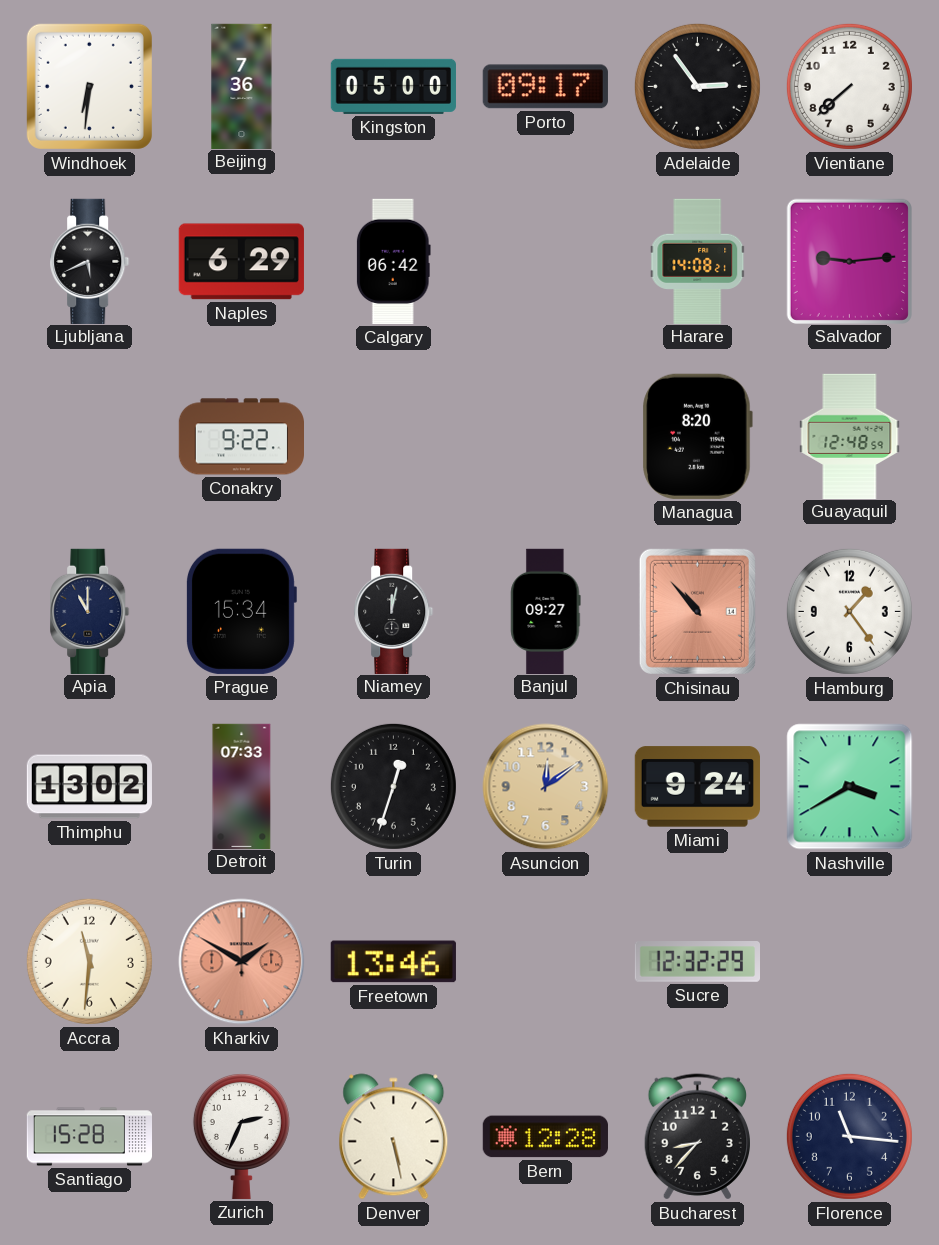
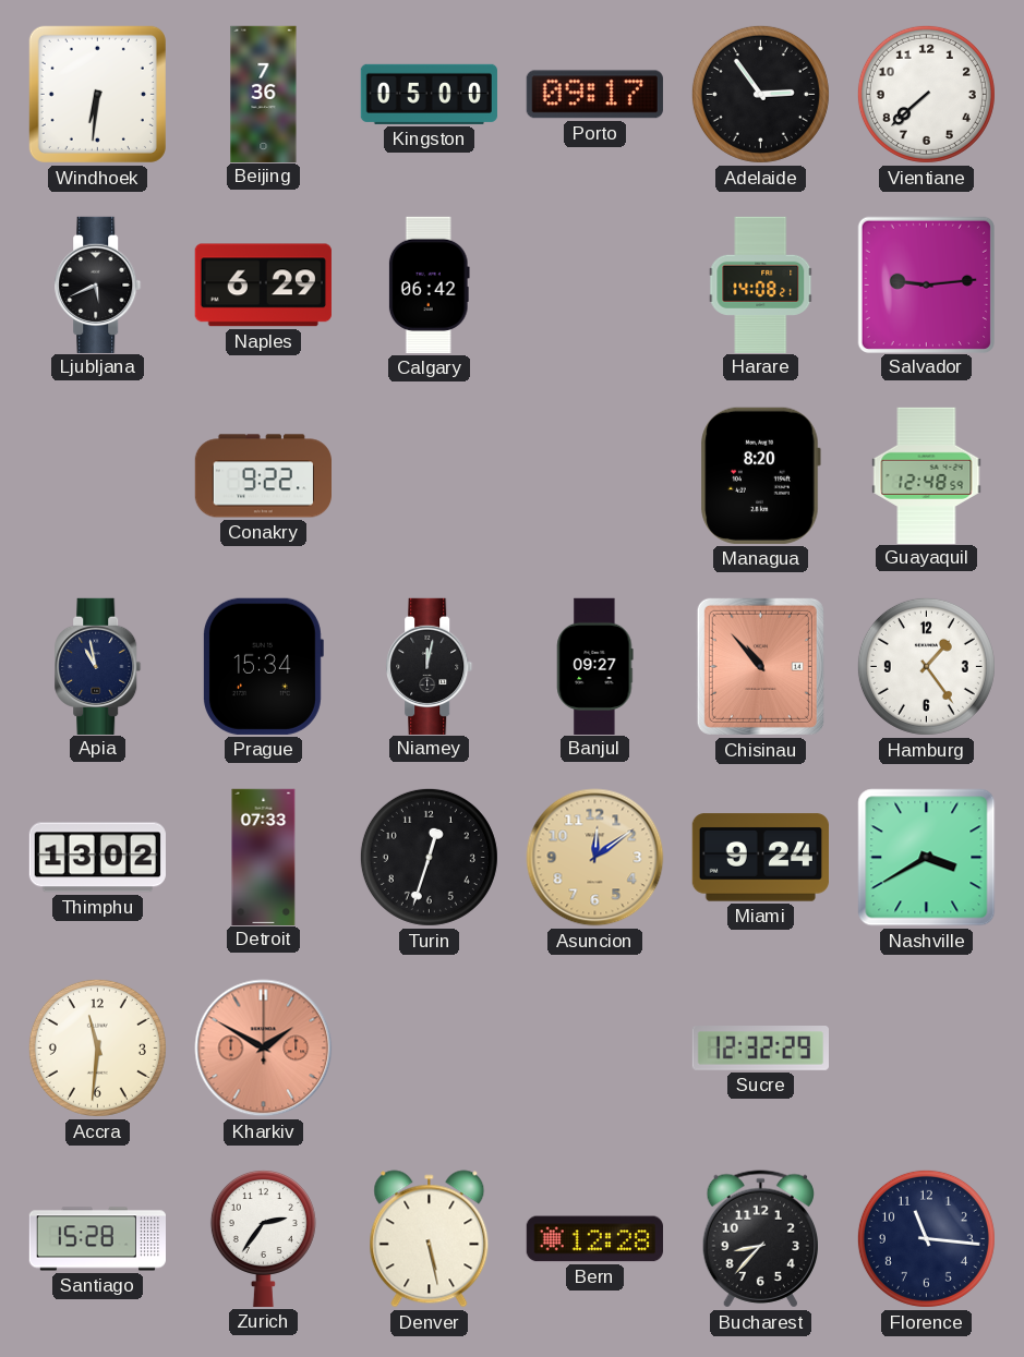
Apia: 11:00 -> 10:58 (98, 666)
Freetown: 13:46 -> none (393, 962)
Zurich: 2:34 -> 2:36 (263, 1238)
